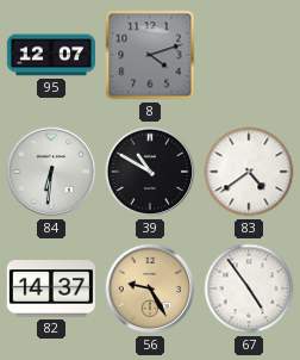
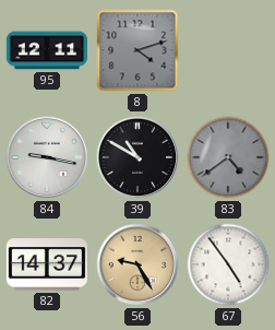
95: 12:07 -> 12:11 (47, 50)
84: 6:31 -> 9:17 (47, 157)
83 dial: white -> grey (228, 157)
